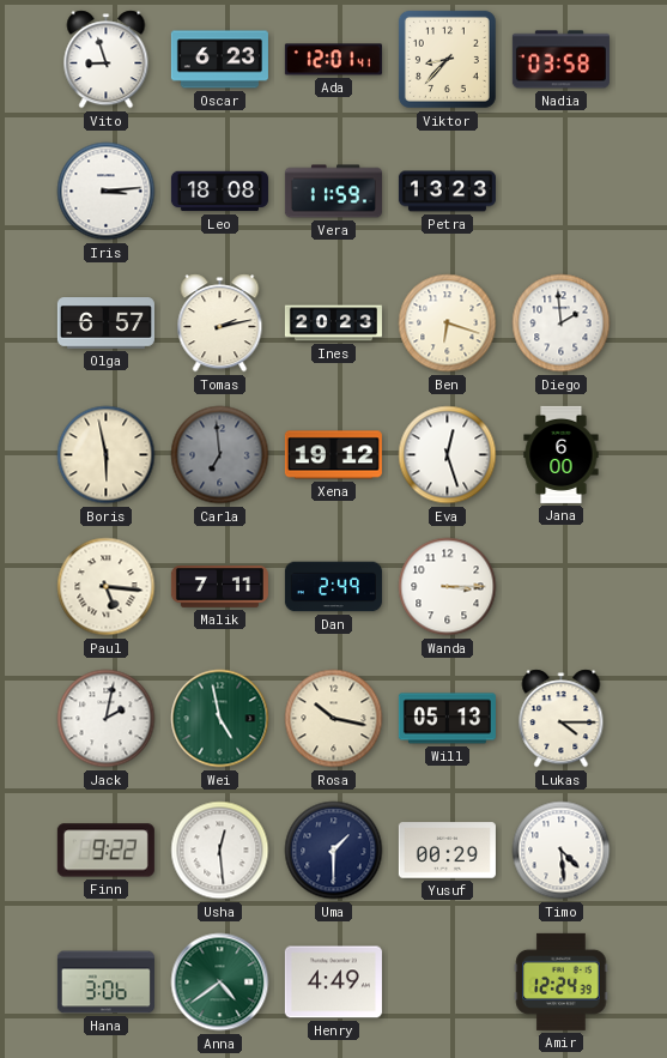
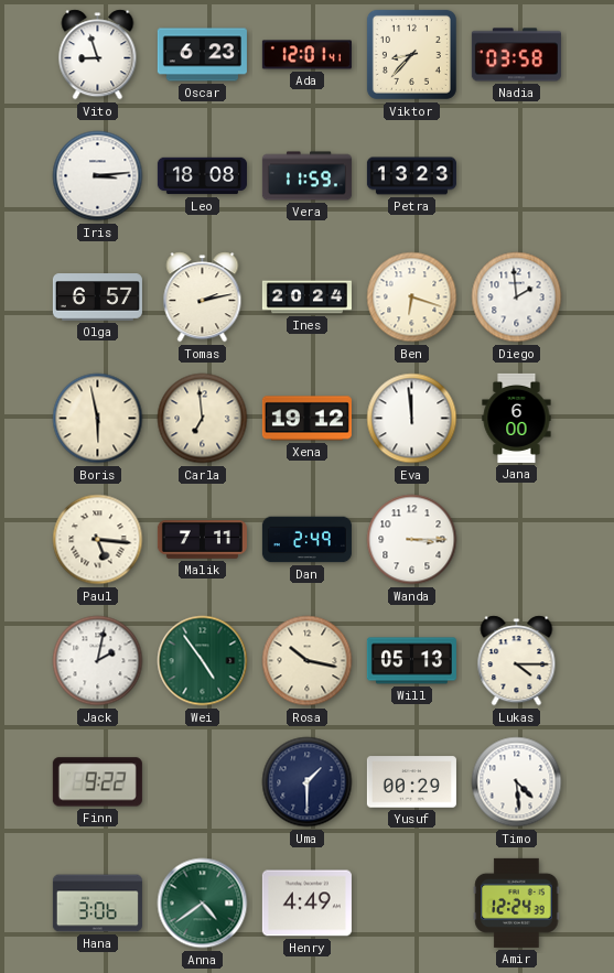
Ines: 20:23 -> 20:24 (306, 298)
Carla dial: grey -> cream (203, 419)
Eva: 12:27 -> 11:59 (412, 419)
Wei: 4:58 -> 4:54 (203, 661)
Usha: 12:29 -> none (220, 851)
